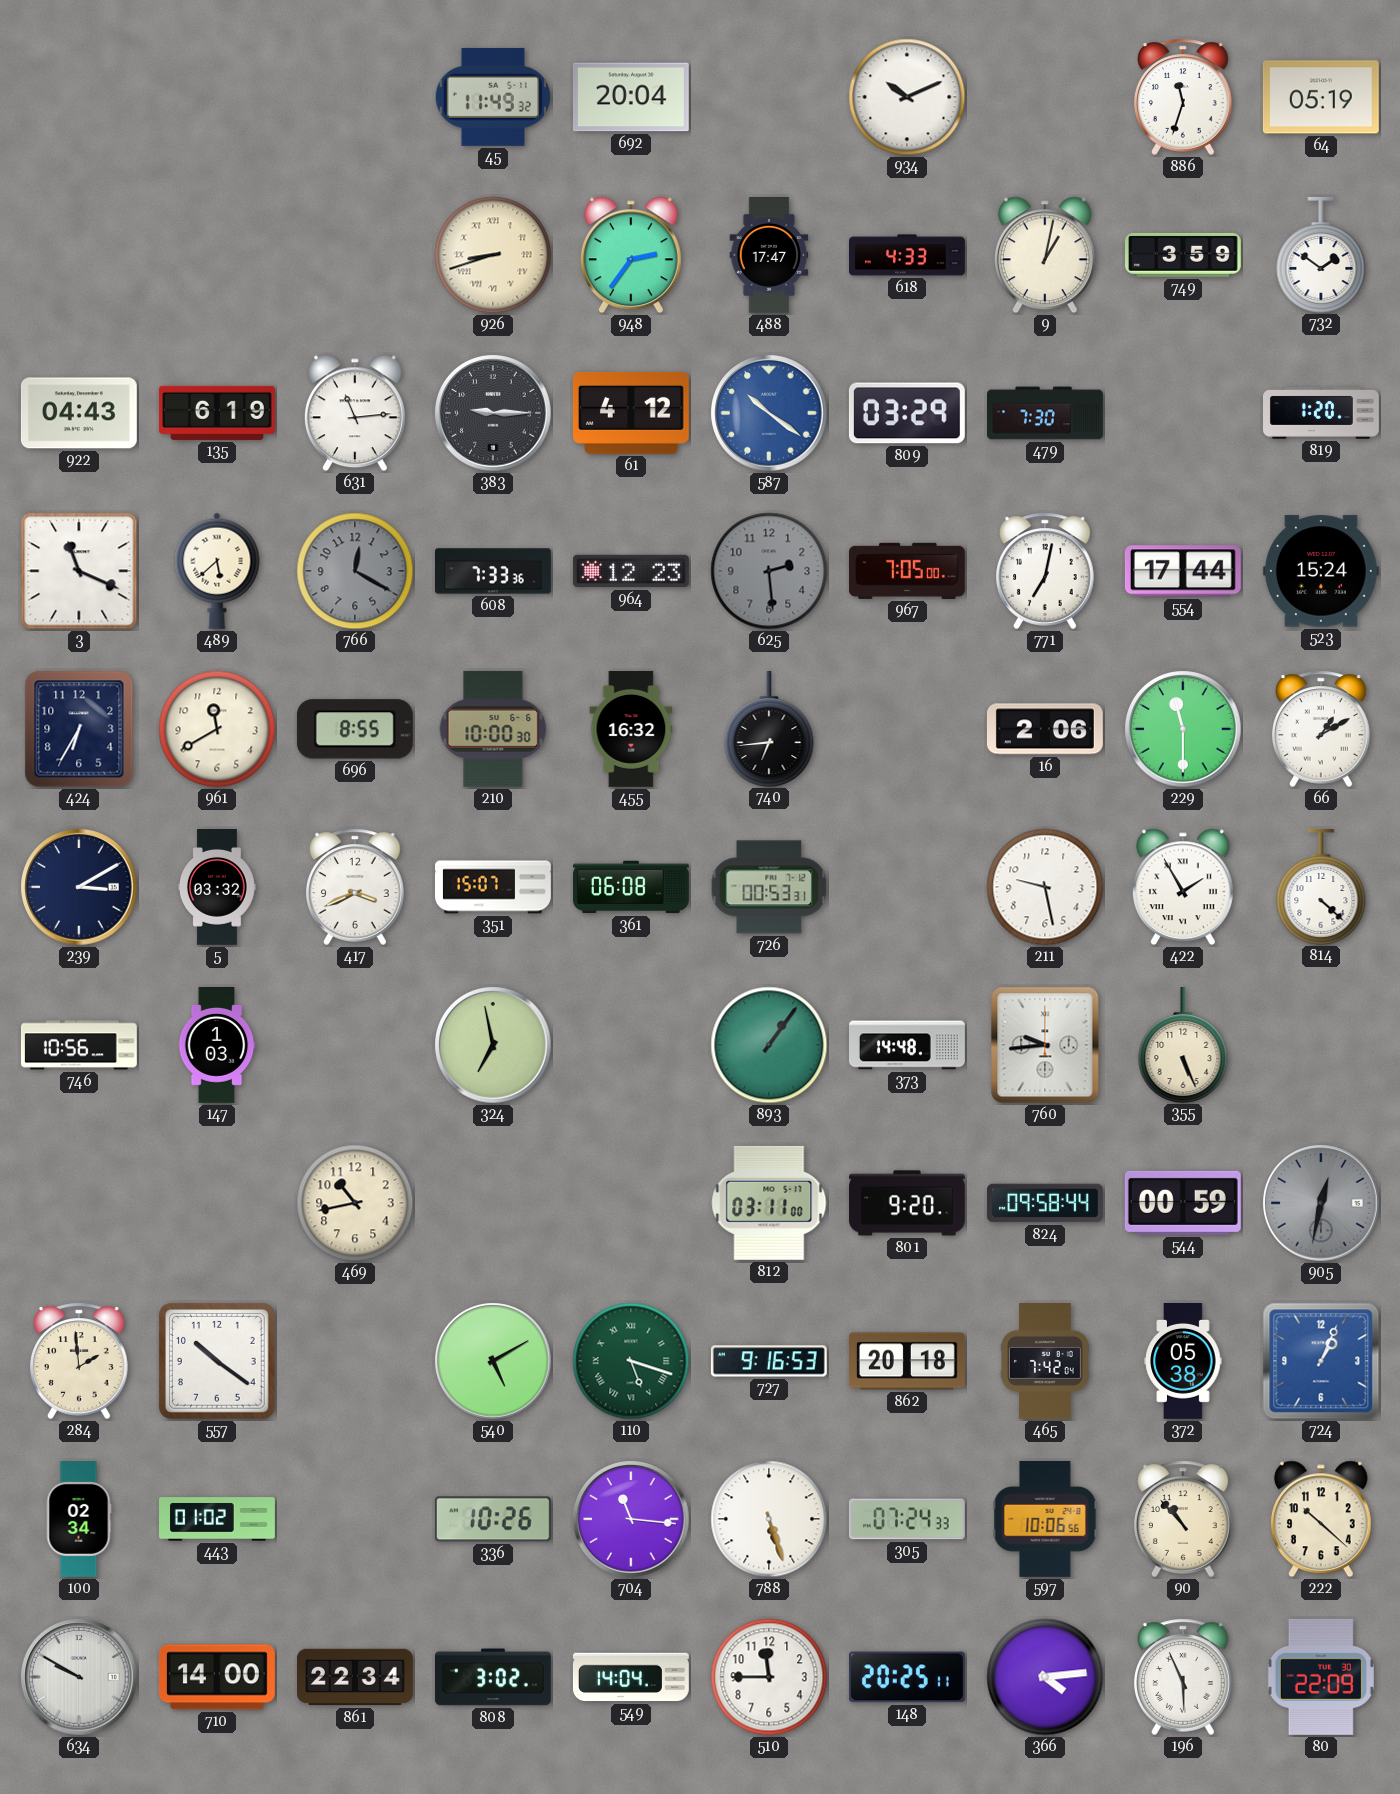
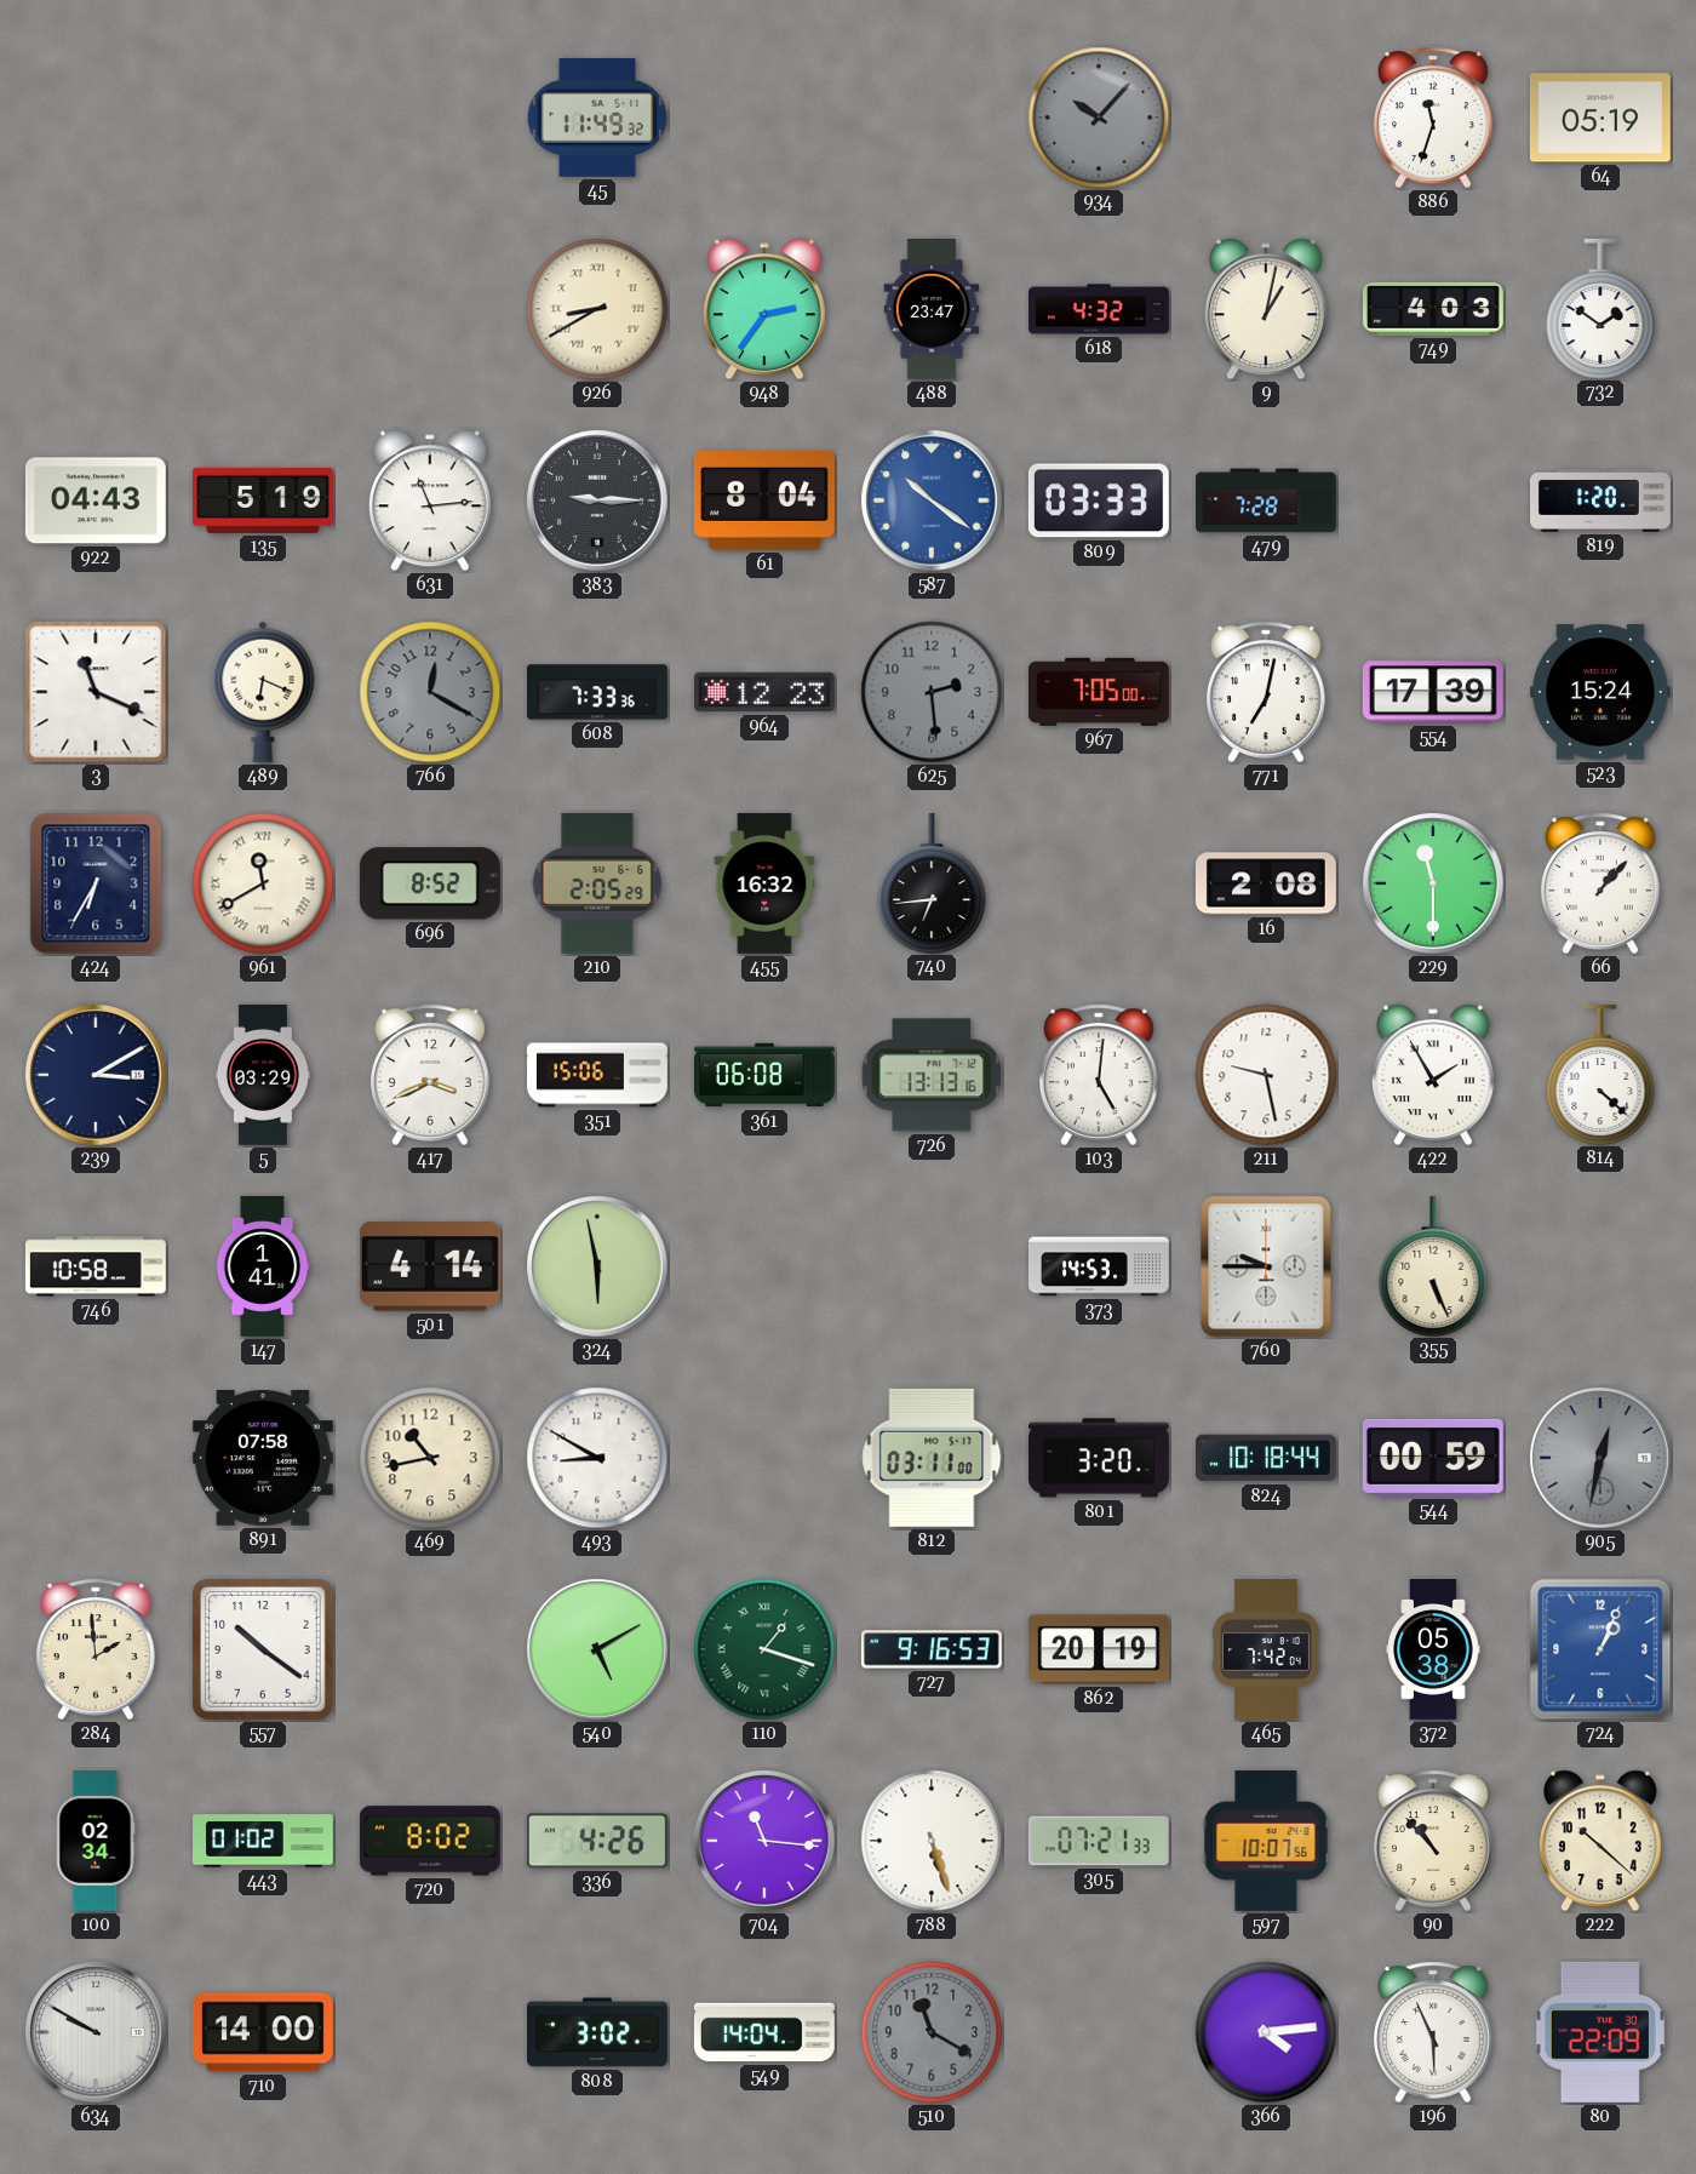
692: 20:04 -> none (631, 97)
934: 10:11 -> 10:07 (1099, 118)
934 dial: white -> grey (1099, 118)
926: 8:42 -> 8:40 (597, 309)
488: 17:47 -> 23:47 (932, 310)
618: 4:33 -> 4:32 (1100, 309)
749: 3:59 -> 4:03 (1434, 309)
135: 6:19 -> 5:19 (263, 500)
61: 4:12 -> 8:04 (764, 500)
809: 03:29 -> 03:33 (1099, 500)
479: 7:30 -> 7:28 (1267, 500)
489: 5:38 -> 6:19 (263, 692)
554: 17:44 -> 17:39 (1433, 692)
961 numerals: Arabic -> Roman (263, 883)
696: 8:55 -> 8:52 (430, 883)
210: 10:00 -> 2:05 (597, 883)
16: 2:06 -> 2:08 (1266, 883)
66: 1:10 -> 1:07 (1602, 883)
5: 03:32 -> 03:29 (263, 1076)
351: 15:07 -> 15:06 (598, 1075)
726: 00:53 -> 13:13 (932, 1075)
103: none -> 5:01 (1100, 1075)
746: 10:56 -> 10:58 (96, 1266)
147: 1:03 -> 1:41 (263, 1268)
501: none -> 4:14 (430, 1268)
324: 6:58 -> 5:58 (597, 1266)
893: 1:06 -> none (769, 1045)
373: 14:48 -> 14:53 (1100, 1266)
760: 9:44 -> 9:45 (1266, 1266)
891: none -> 07:58 (263, 1459)
493: none -> 8:50 (597, 1458)
801: 9:20 -> 3:20 (1100, 1458)
824: 09:58 -> 10:18 (1266, 1458)
110: 5:18 -> 1:18 (764, 1649)
862: 20:18 -> 20:19 (1099, 1649)
720: none -> 8:02 (430, 1841)
336: 10:26 -> 4:26 (597, 1841)
305: 07:24 -> 07:21 (1099, 1841)
597: 10:06 -> 10:07 (1266, 1841)
861: 22:34 -> none (355, 1677)
510: 11:45 -> 11:20 (932, 2032)
510 dial: white -> grey (932, 2032)
148: 20:25 -> none (907, 1677)
